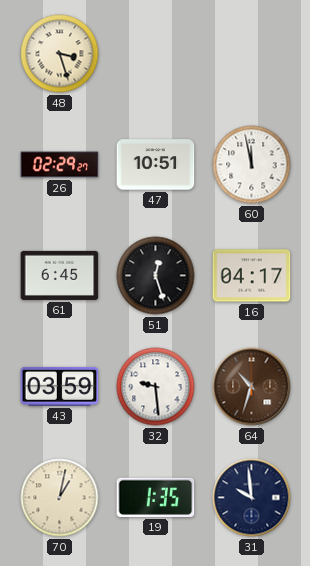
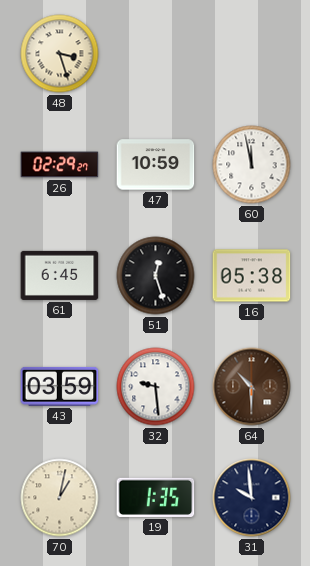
47: 10:51 -> 10:59 (156, 165)
16: 04:17 -> 05:38 (252, 276)
64: 10:33 -> 10:30 (252, 387)
